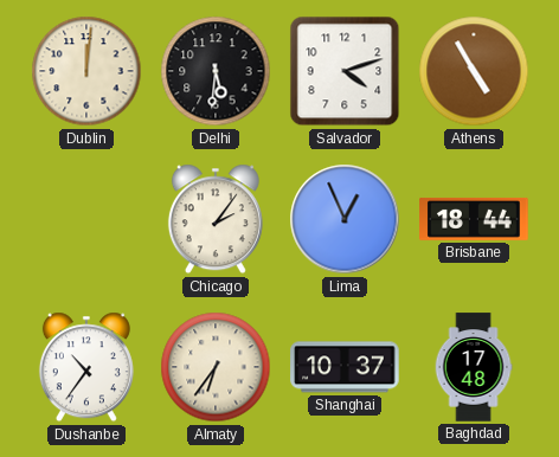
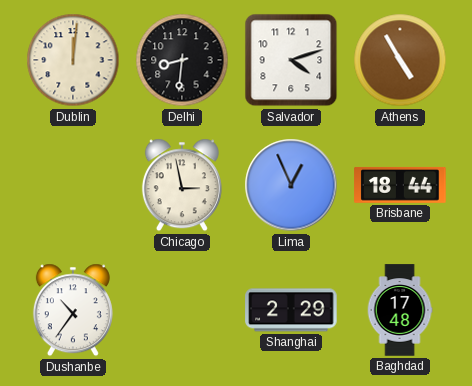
Delhi: 5:31 -> 8:31 (182, 60)
Chicago: 2:06 -> 2:58 (182, 185)
Almaty: 6:36 -> none (216, 367)
Shanghai: 10:37 -> 2:29 (291, 310)
